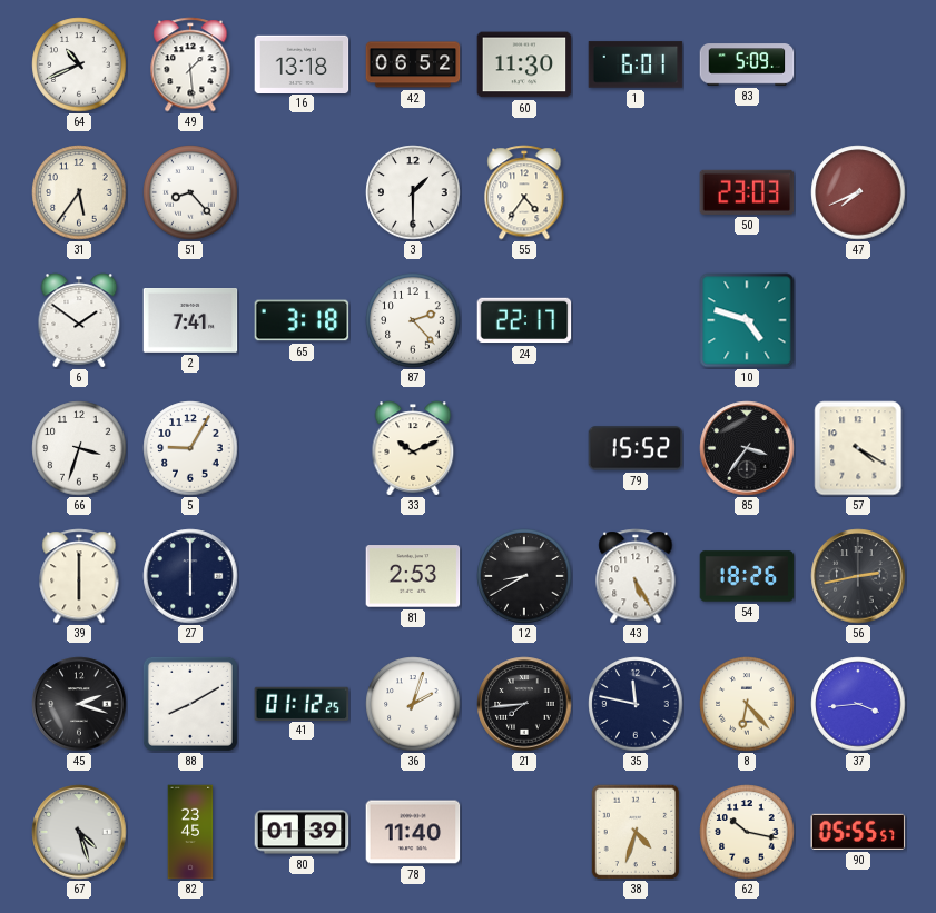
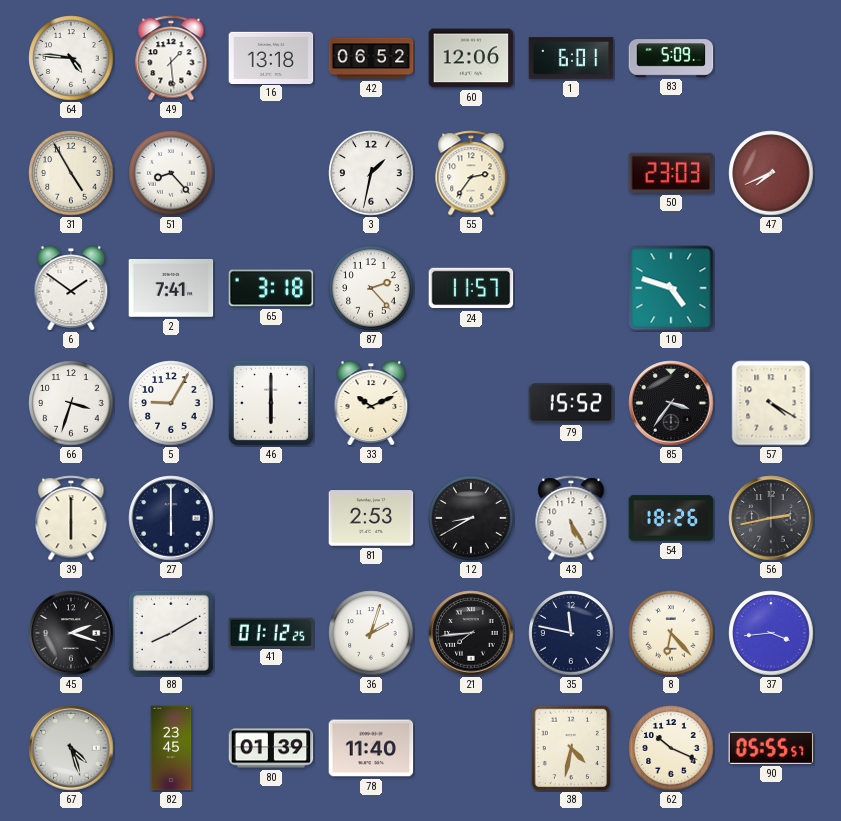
64: 10:41 -> 4:46 (71, 58)
60: 11:30 -> 12:06 (471, 58)
31: 5:36 -> 4:55 (71, 173)
3: 1:30 -> 1:32 (371, 173)
55: 4:36 -> 2:36 (471, 173)
24: 22:17 -> 11:57 (471, 288)
46: none -> 6:00 (271, 403)
38: 4:33 -> 4:32 (571, 748)
62: 10:17 -> 10:19 (671, 748)
